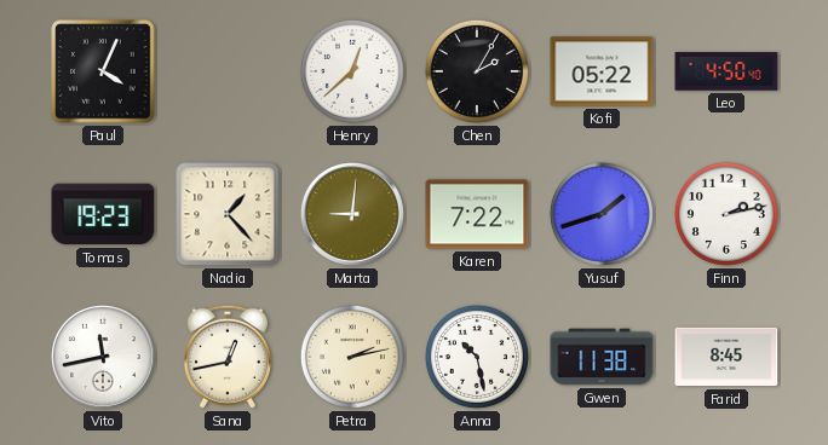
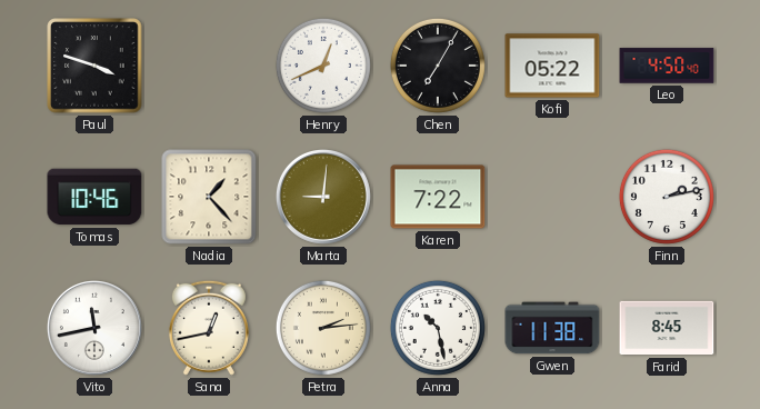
Paul: 4:04 -> 3:48 (94, 66)
Henry: 12:38 -> 12:41 (323, 66)
Chen: 2:05 -> 7:05 (438, 66)
Tomas: 19:23 -> 10:46 (94, 197)
Yusuf: 1:42 -> none (602, 214)
Petra: 2:13 -> 2:14 (323, 328)
